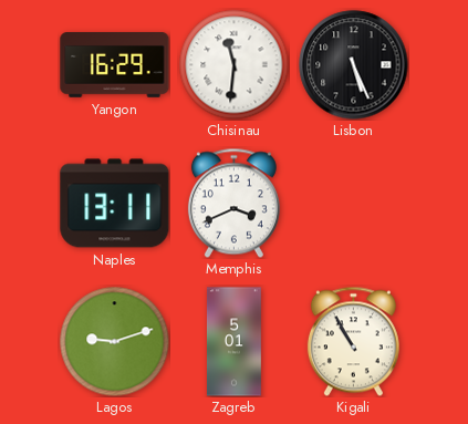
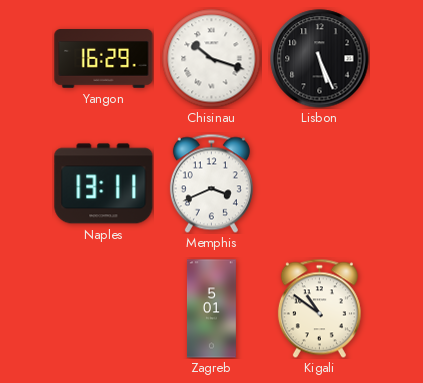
Chisinau: 11:31 -> 10:18 (212, 59)
Lagos: 9:12 -> none (115, 342)
Kigali: 10:55 -> 10:51 (319, 308)
